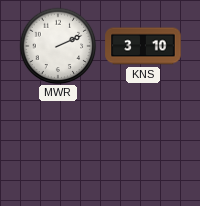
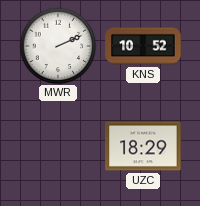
KNS: 3:10 -> 10:52 (143, 46)
UZC: none -> 18:29 (143, 146)
